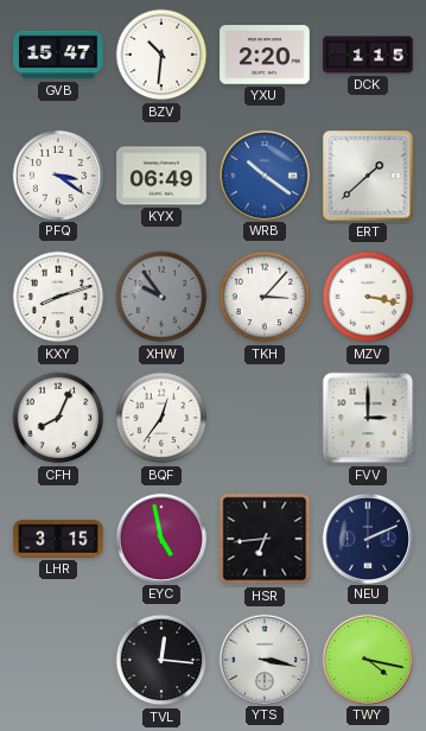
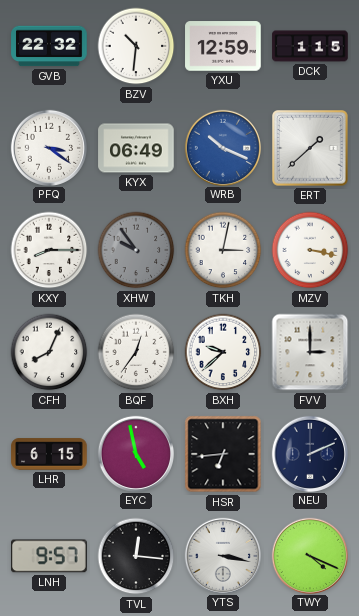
GVB: 15:47 -> 22:32 (49, 46)
YXU: 2:20 -> 12:59 (223, 46)
WRB: 10:21 -> 10:19 (222, 147)
KXY: 8:12 -> 8:15 (49, 250)
TKH: 3:07 -> 3:02 (223, 250)
BXH: none -> 9:38 (223, 352)
LHR: 3:15 -> 6:15 (49, 454)
LNH: none -> 9:57 (49, 556)
TWY: 4:17 -> 4:19 (309, 555)
